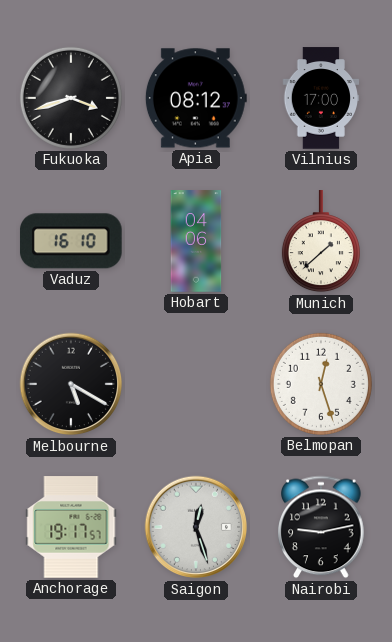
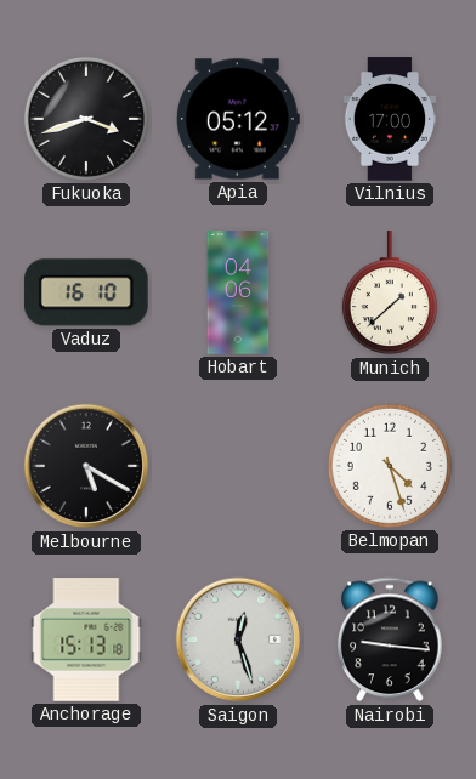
Apia: 08:12 -> 05:12 (238, 119)
Belmopan: 12:27 -> 4:27 (390, 466)
Anchorage: 19:17 -> 15:13 (86, 639)
Nairobi: 9:13 -> 9:16 (390, 639)
